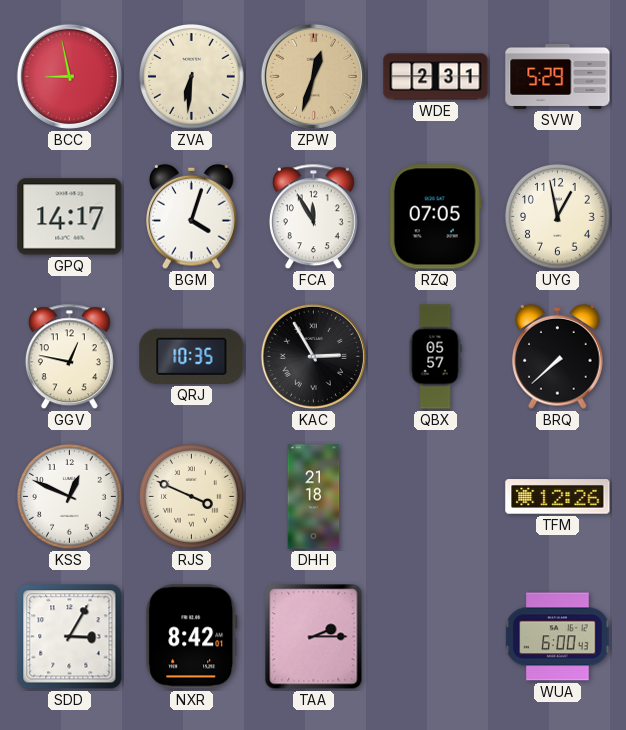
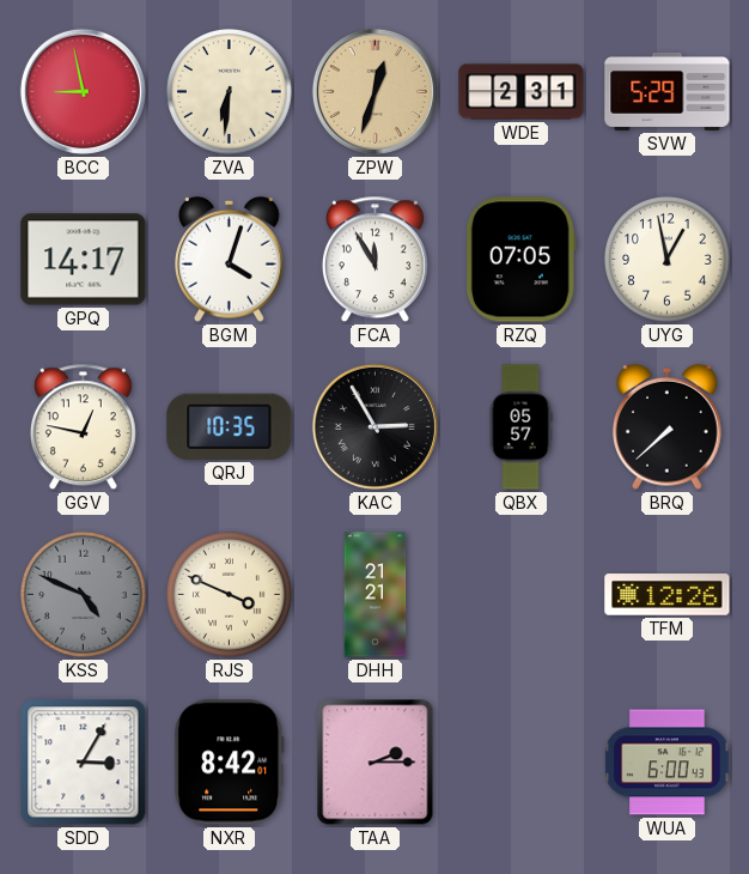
KSS: 12:49 -> 4:49 (84, 595)
KSS dial: white -> grey (84, 595)
DHH: 21:18 -> 21:21 (376, 595)
